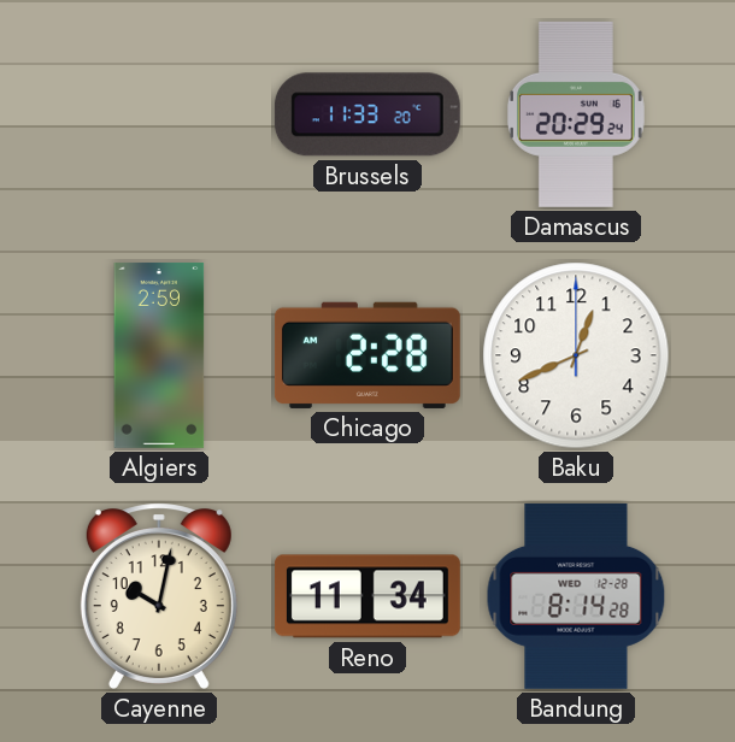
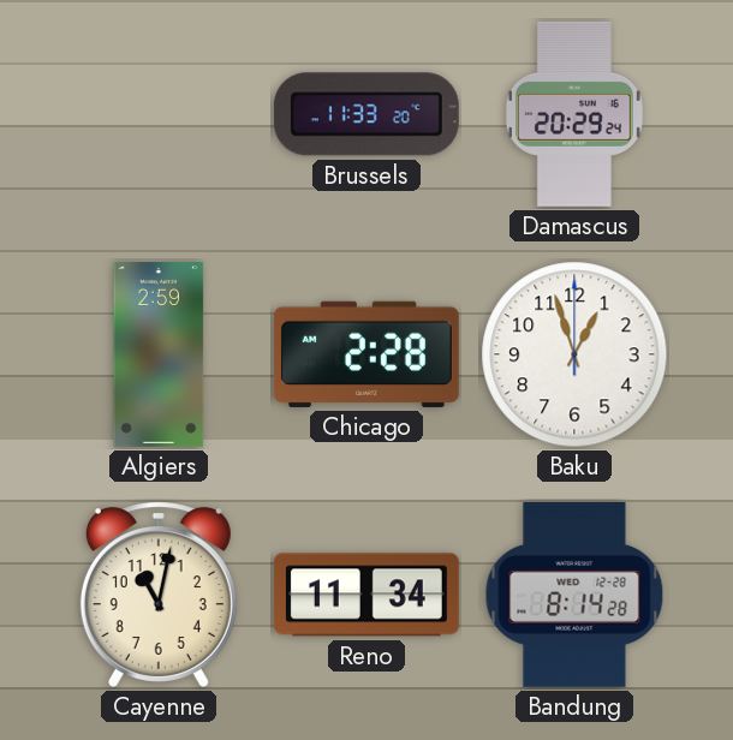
Baku: 12:41 -> 12:57 (574, 354)
Cayenne: 10:02 -> 11:02 (159, 595)
